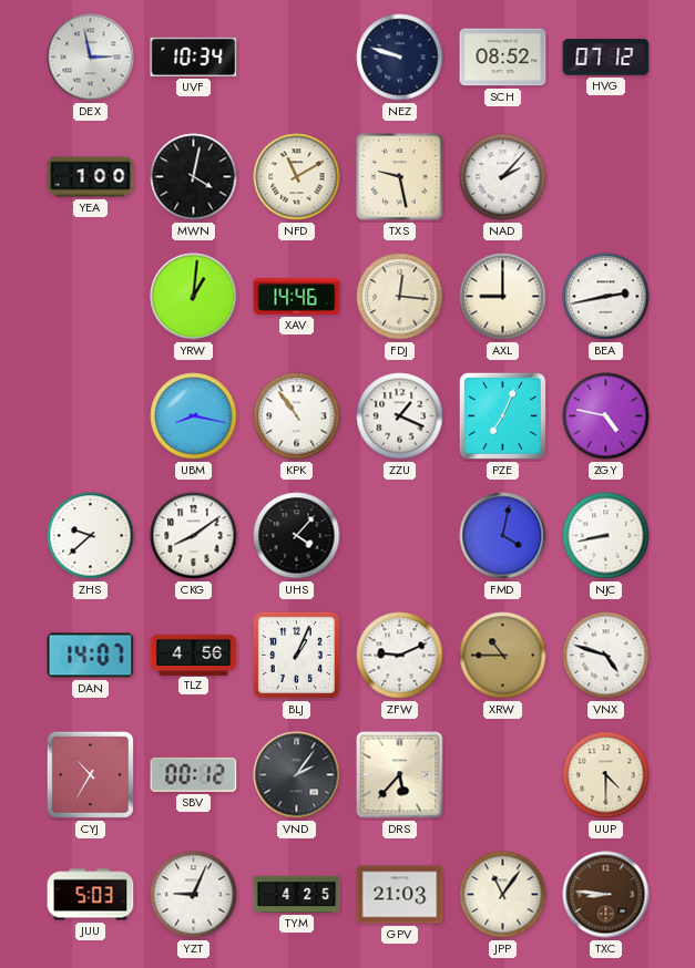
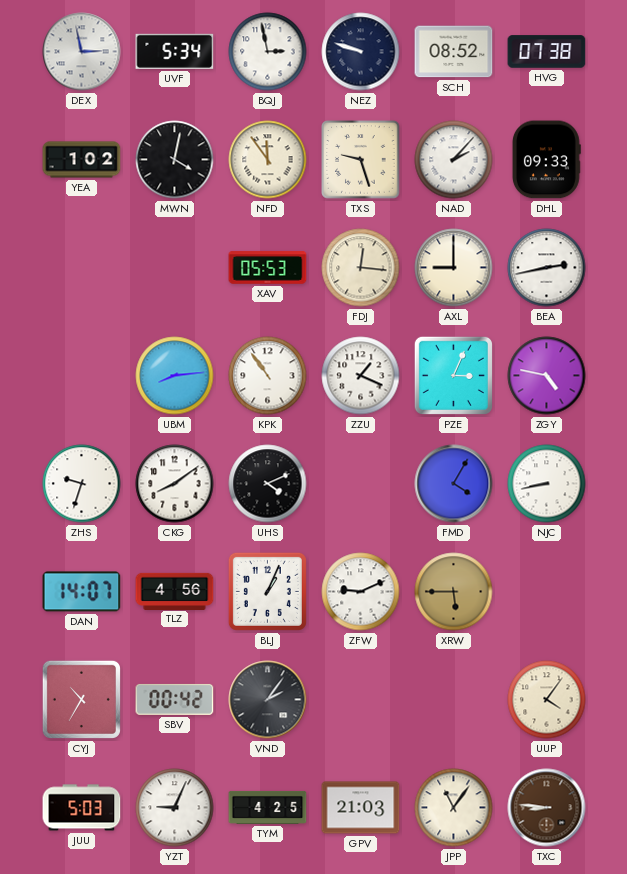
UVF: 10:34 -> 5:34 (175, 51)
BQJ: none -> 2:58 (268, 52)
HVG: 07:12 -> 07:38 (547, 52)
YEA: 1:00 -> 1:02 (82, 160)
NFD: 11:10 -> 11:54 (268, 160)
TXS: 9:28 -> 9:27 (361, 160)
DHL: none -> 09:33 (546, 160)
YRW: 1:01 -> none (194, 297)
XAV: 14:46 -> 05:53 (268, 268)
UBM: 8:17 -> 8:14 (175, 376)
PZE: 7:04 -> 3:04 (453, 375)
ZHS: 9:38 -> 9:33 (82, 484)
UHS: 4:07 -> 4:11 (268, 484)
FMD: 4:02 -> 4:05 (454, 484)
XRW: 10:45 -> 5:45 (454, 592)
VNX: 4:48 -> none (606, 656)
SBV: 00:12 -> 00:42 (175, 699)
DRS: 5:37 -> none (400, 775)
UUP: 4:30 -> 4:06 (547, 700)
